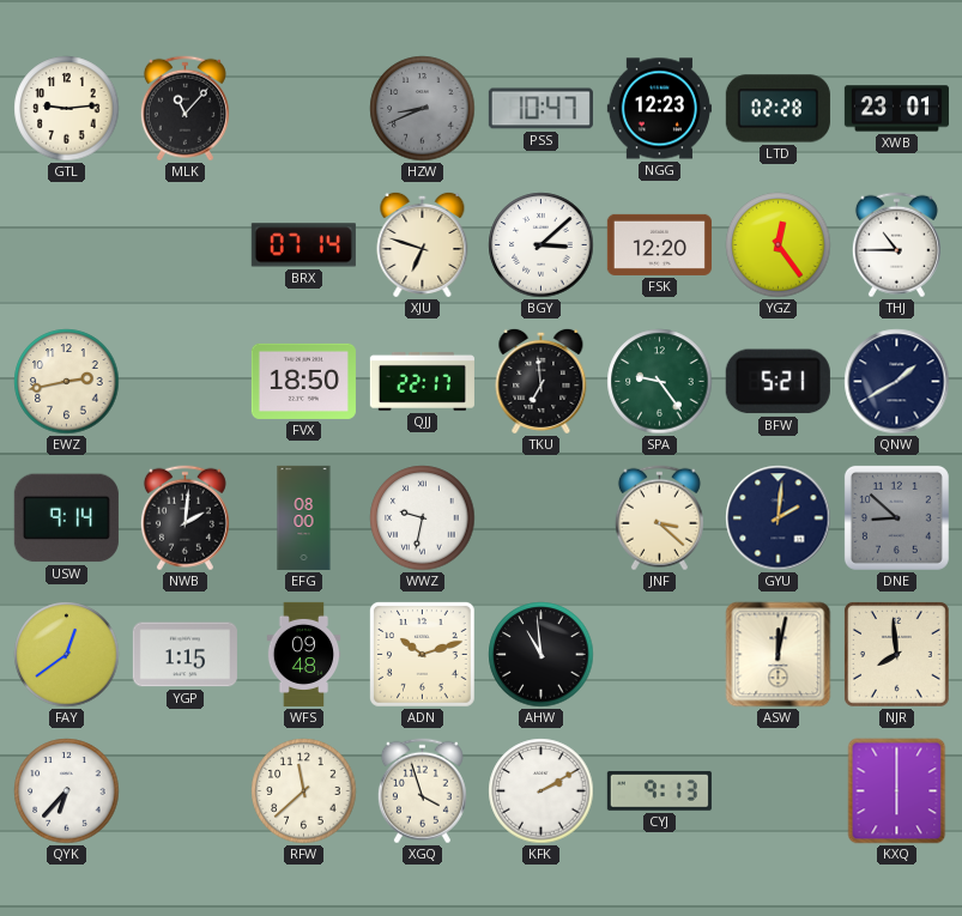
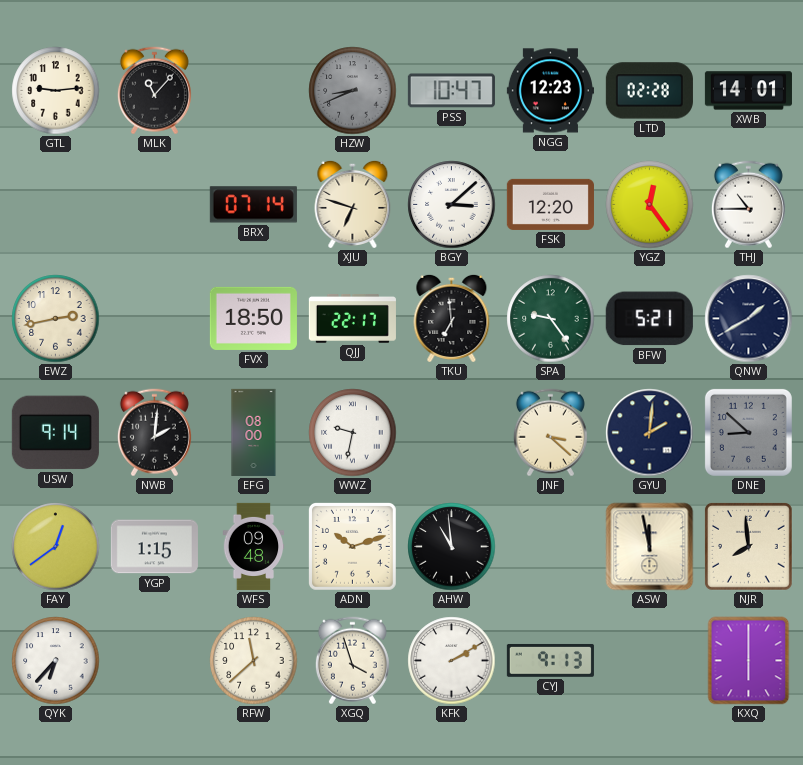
XWB: 23:01 -> 14:01 (748, 91)
ASW: 12:02 -> 11:58 (650, 547)
